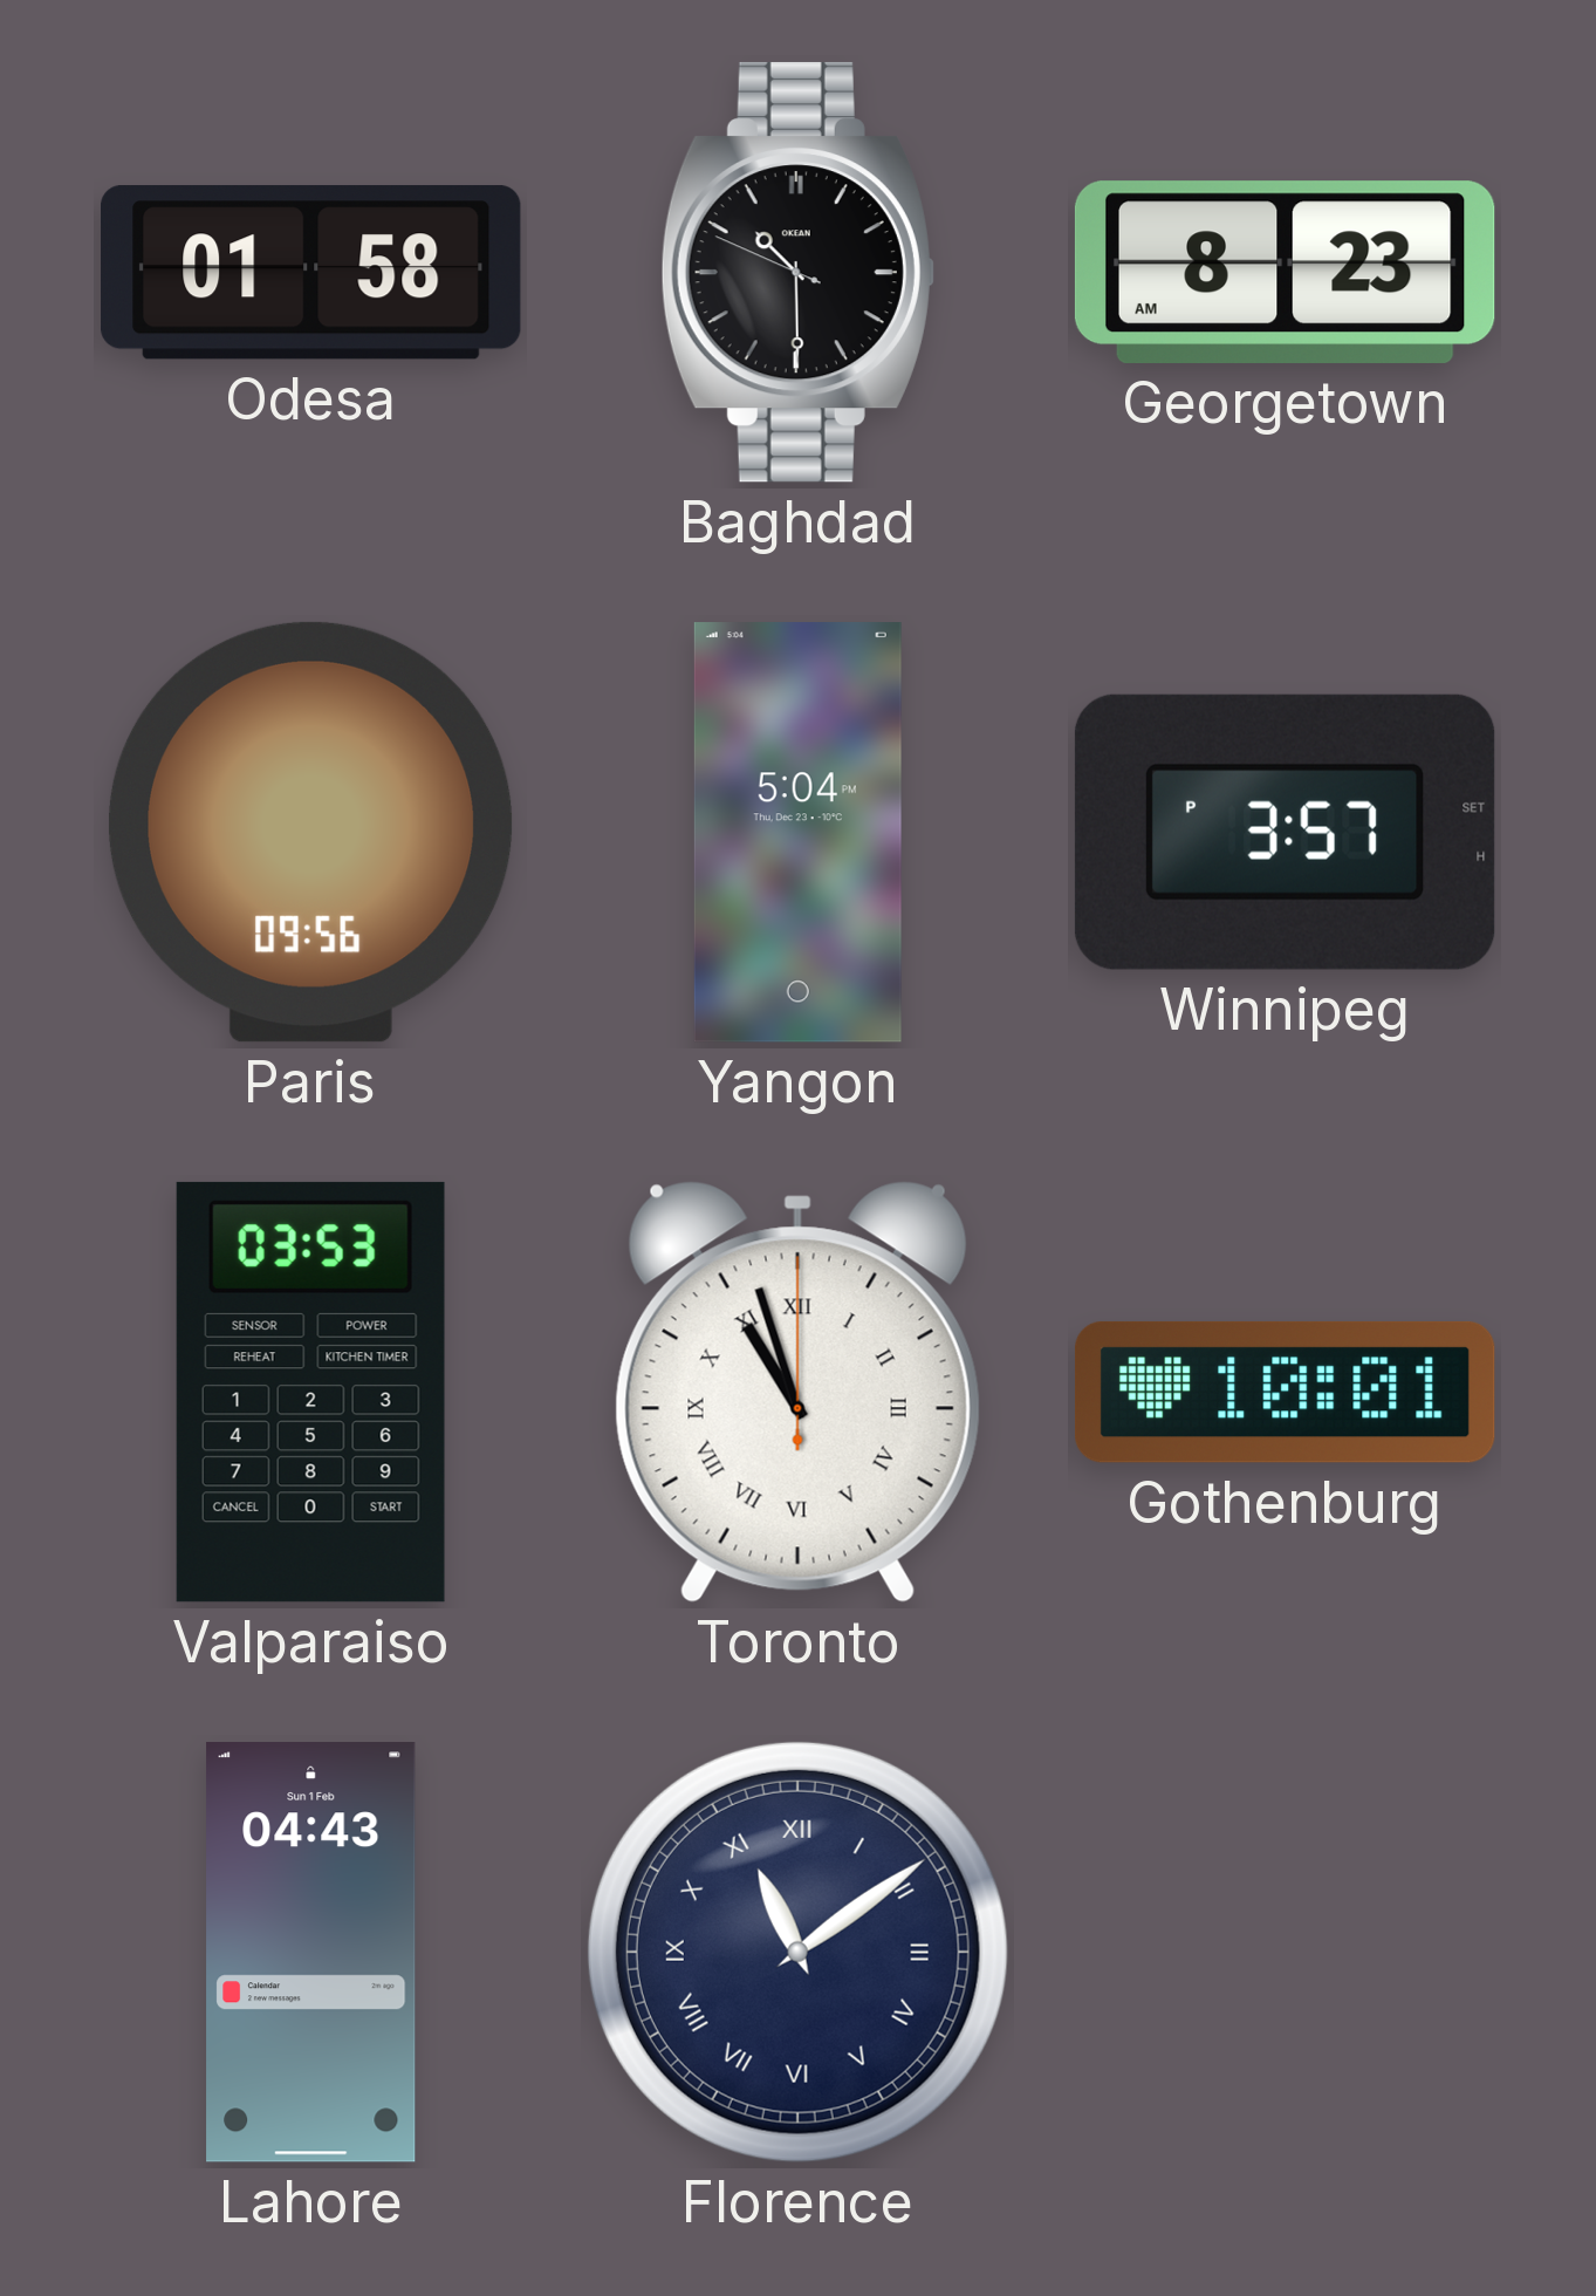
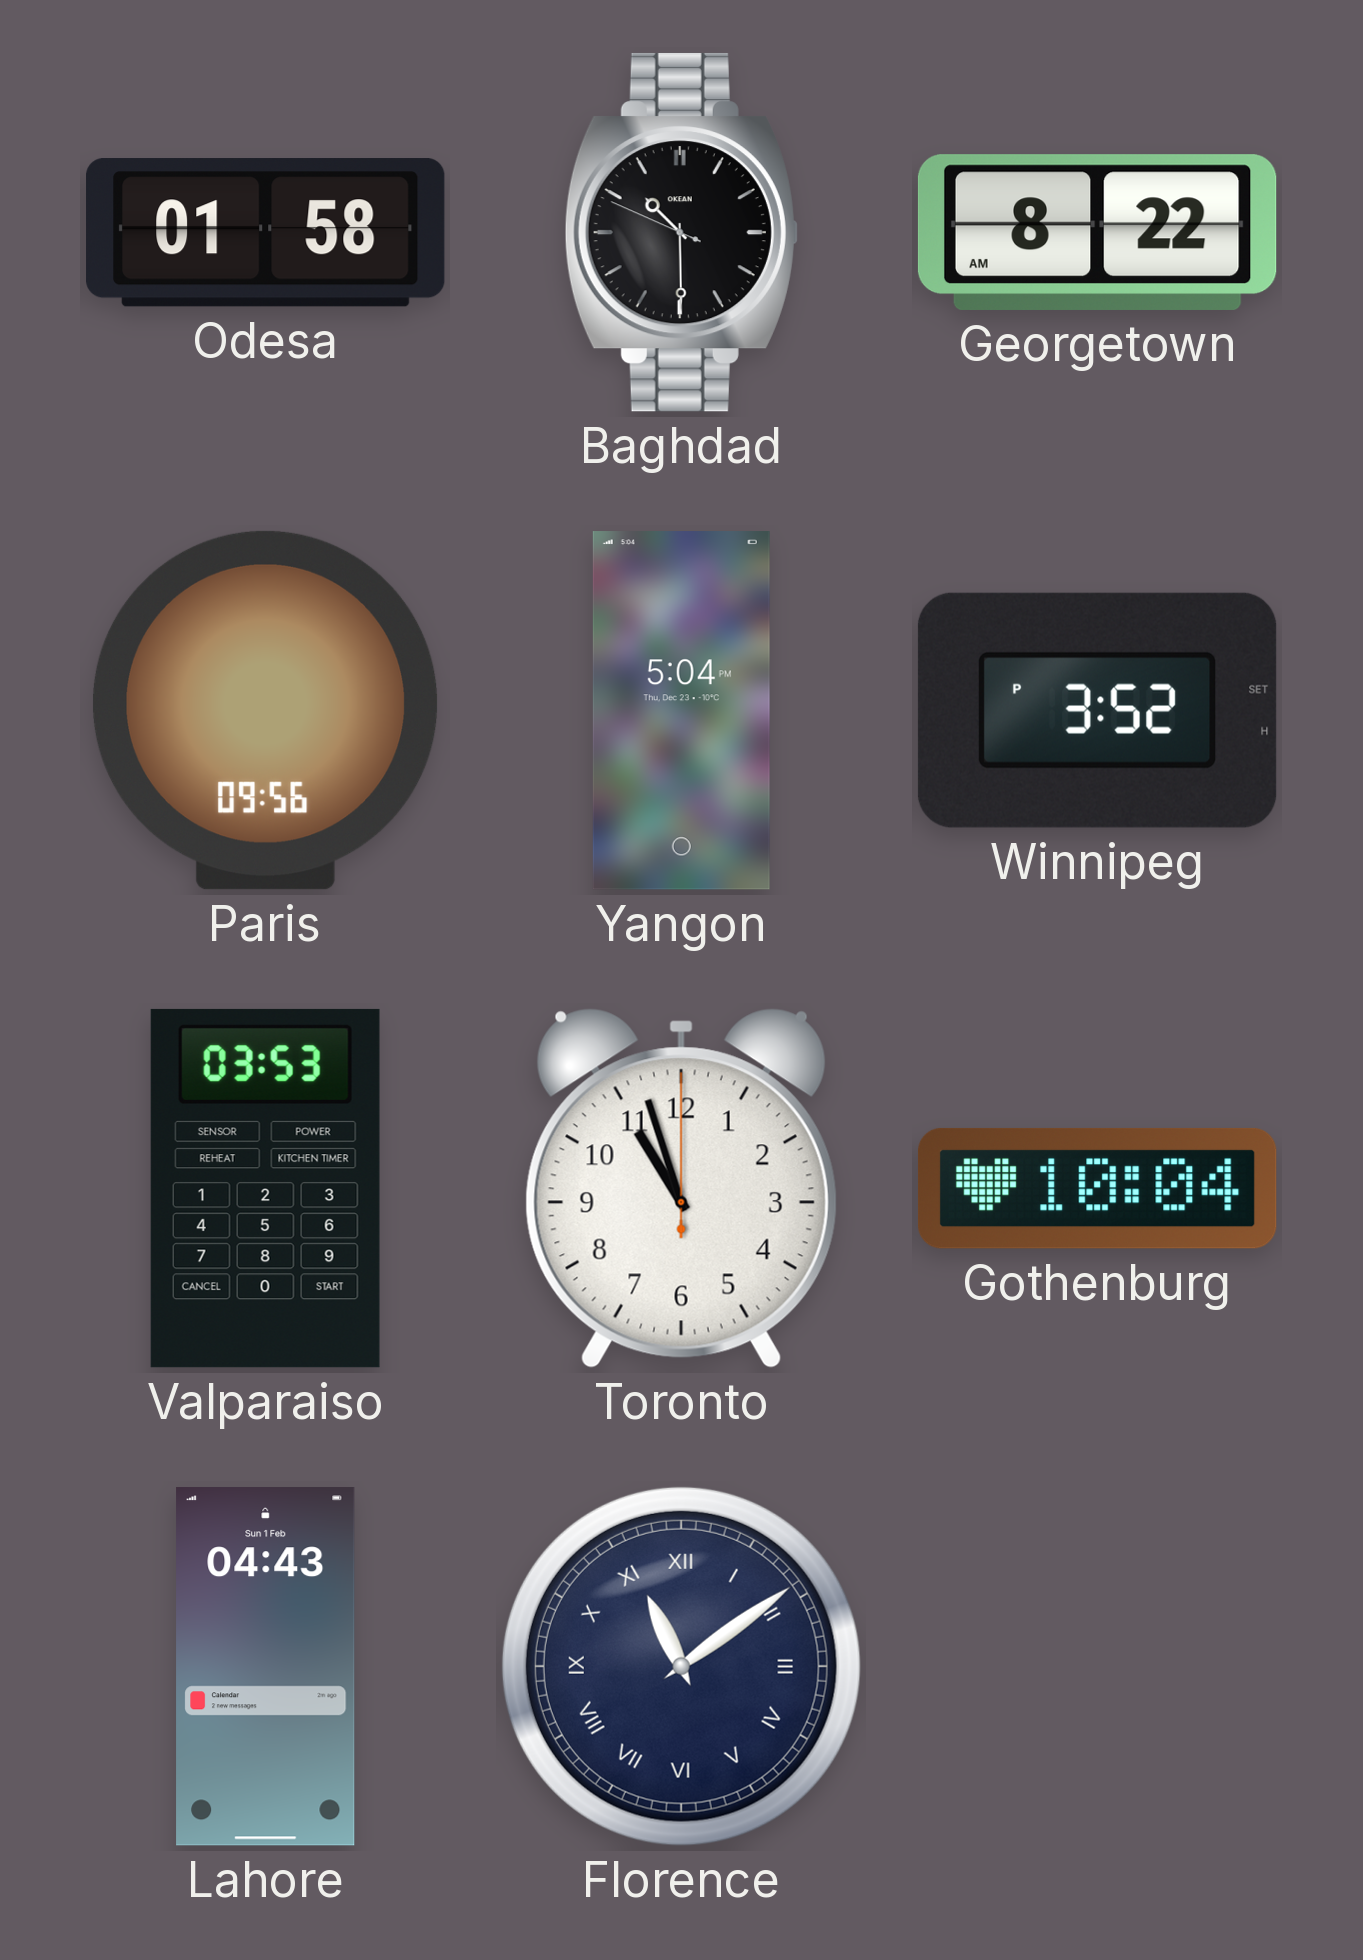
Georgetown: 8:23 -> 8:22 (1097, 232)
Winnipeg: 3:57 -> 3:52 (1097, 710)
Toronto numerals: Roman -> Arabic (681, 1188)
Gothenburg: 10:01 -> 10:04 (1097, 1188)
